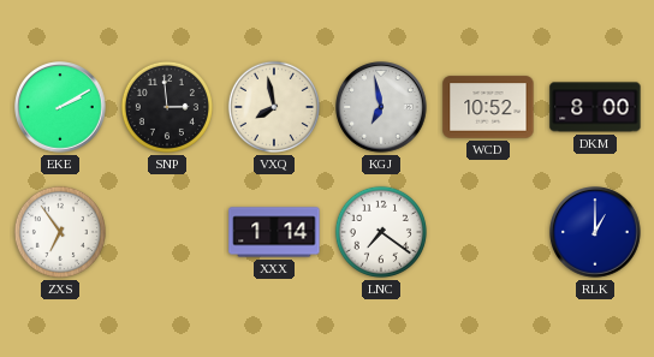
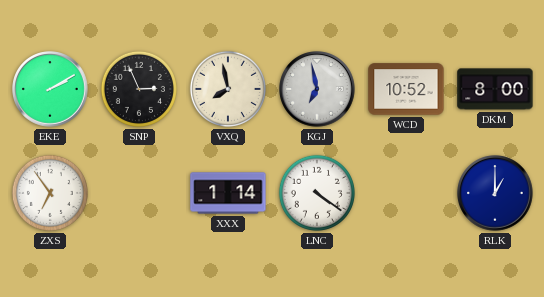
SNP: 2:59 -> 2:56 (139, 89)
LNC: 7:21 -> 4:21 (317, 193)
